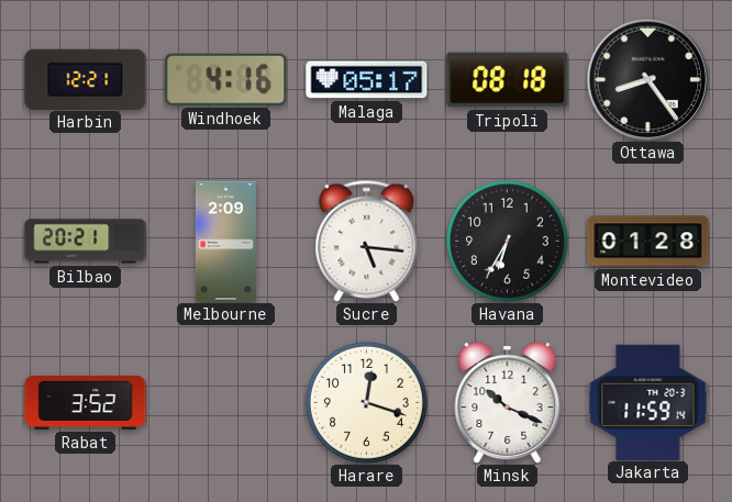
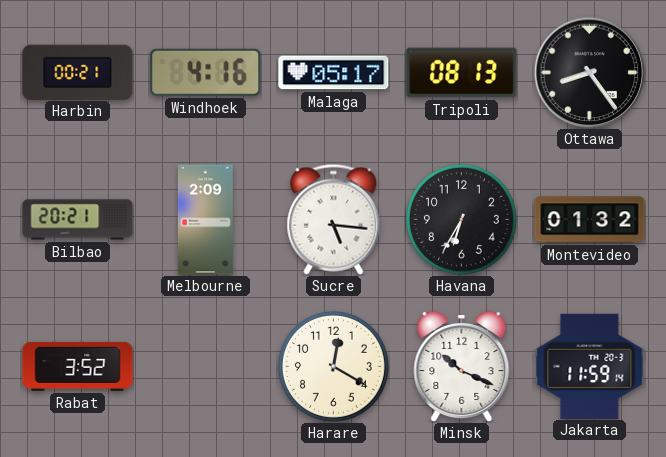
Harbin: 12:21 -> 00:21 (78, 72)
Tripoli: 08:18 -> 08:13 (462, 73)
Montevideo: 01:28 -> 01:32 (590, 220)
Harare: 12:18 -> 12:20 (333, 366)
